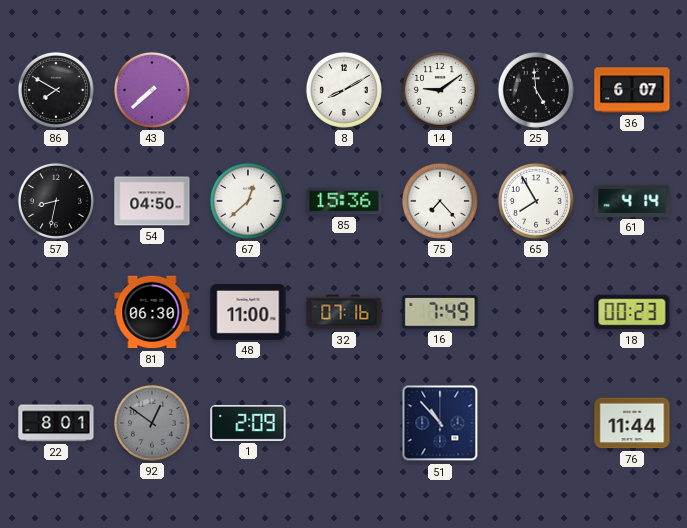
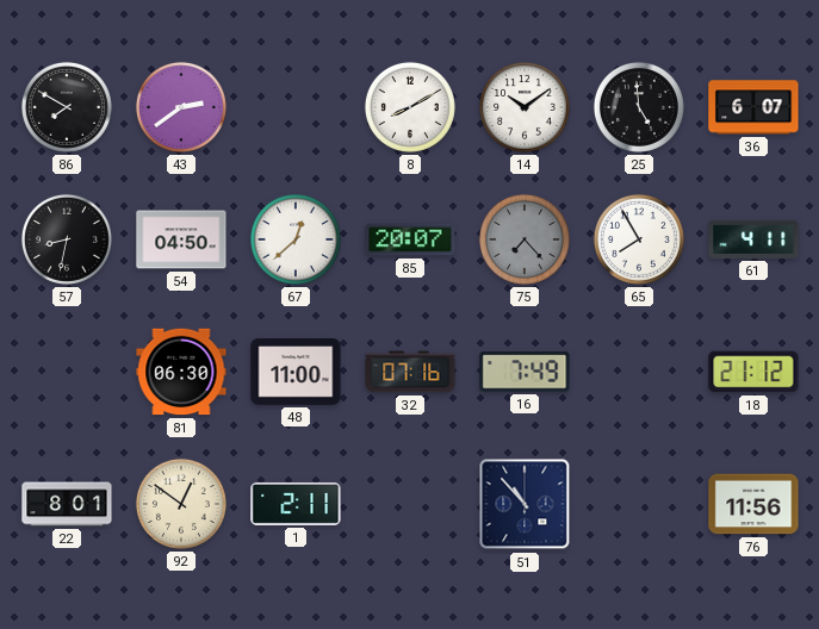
43: 7:38 -> 2:39 (181, 107)
14: 9:09 -> 10:09 (525, 107)
85: 15:36 -> 20:07 (410, 239)
75 dial: white -> grey (525, 239)
61: 4:14 -> 4:11 (753, 239)
18: 00:23 -> 21:12 (753, 372)
92 dial: grey -> cream (181, 504)
1: 2:09 -> 2:11 (296, 504)
76: 11:44 -> 11:56 (753, 504)
